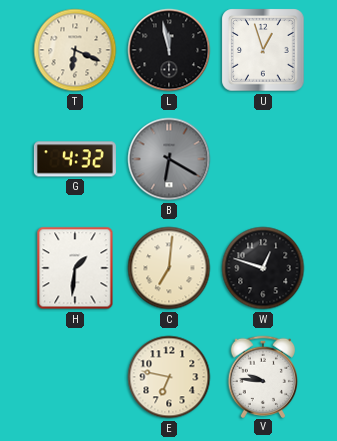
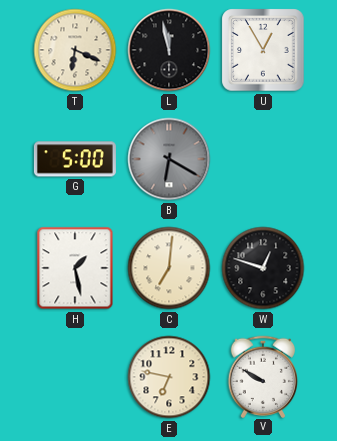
U: 12:57 -> 12:55 (263, 50)
G: 4:32 -> 5:00 (75, 159)
H: 1:31 -> 1:28 (75, 268)
V: 9:46 -> 9:50 (263, 376)
